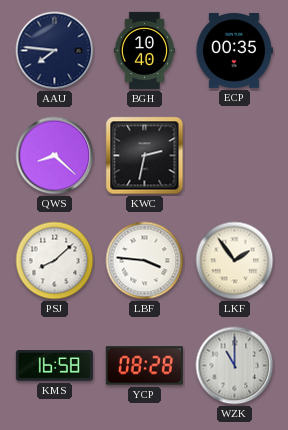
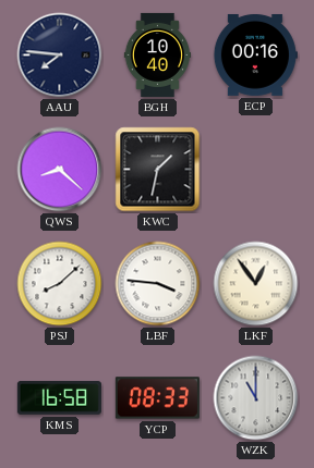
ECP: 00:35 -> 00:16 (255, 54)
KWC: 2:32 -> 1:32 (158, 170)
LKF: 1:54 -> 12:54 (256, 284)
YCP: 08:28 -> 08:33 (157, 398)
